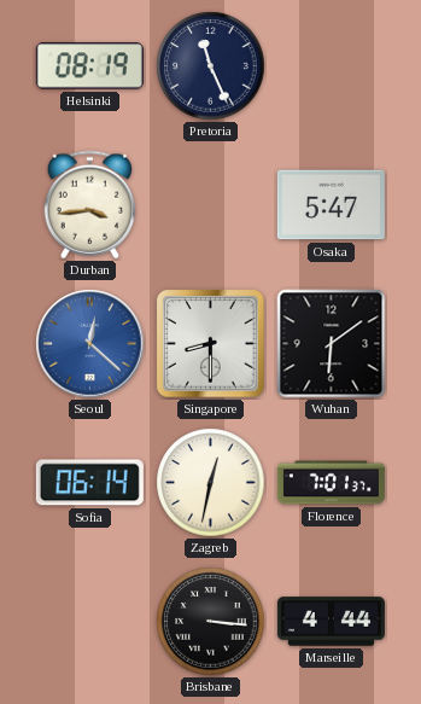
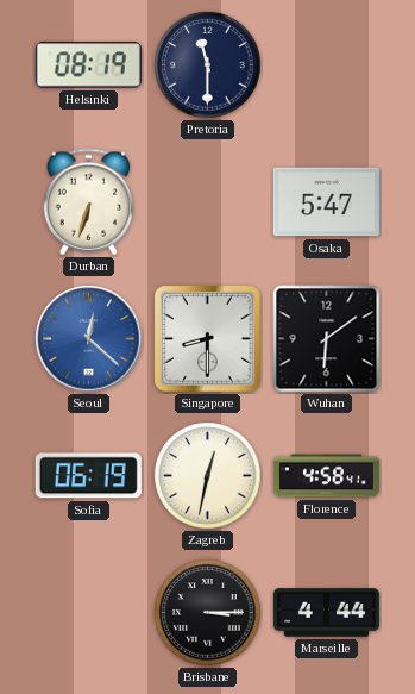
Pretoria: 11:26 -> 11:30 (208, 65)
Durban: 3:44 -> 6:33 (89, 202)
Sofia: 06:14 -> 06:19 (88, 476)
Florence: 7:01 -> 4:58 (326, 476)
Brisbane: 3:16 -> 3:15 (208, 613)
